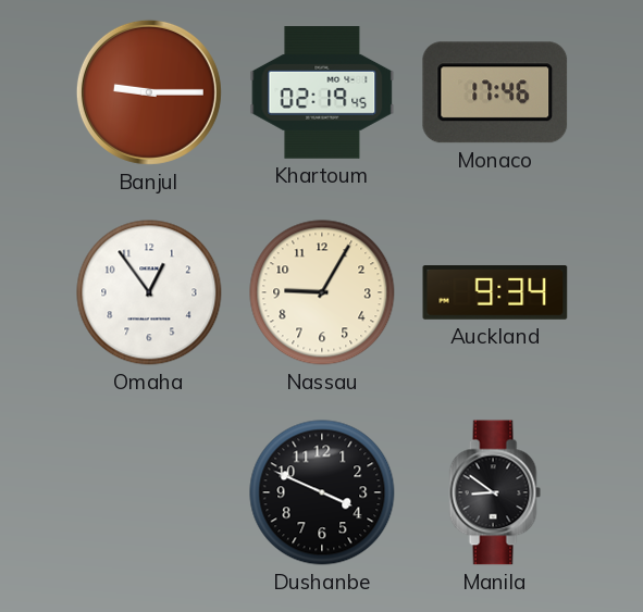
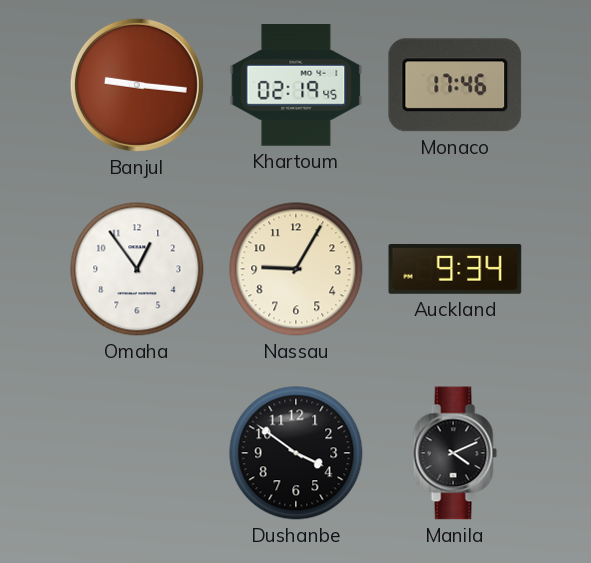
Banjul: 9:15 -> 9:16 (137, 85)
Dushanbe: 3:49 -> 3:51 (296, 453)
Manila: 8:51 -> 4:11 (455, 453)
